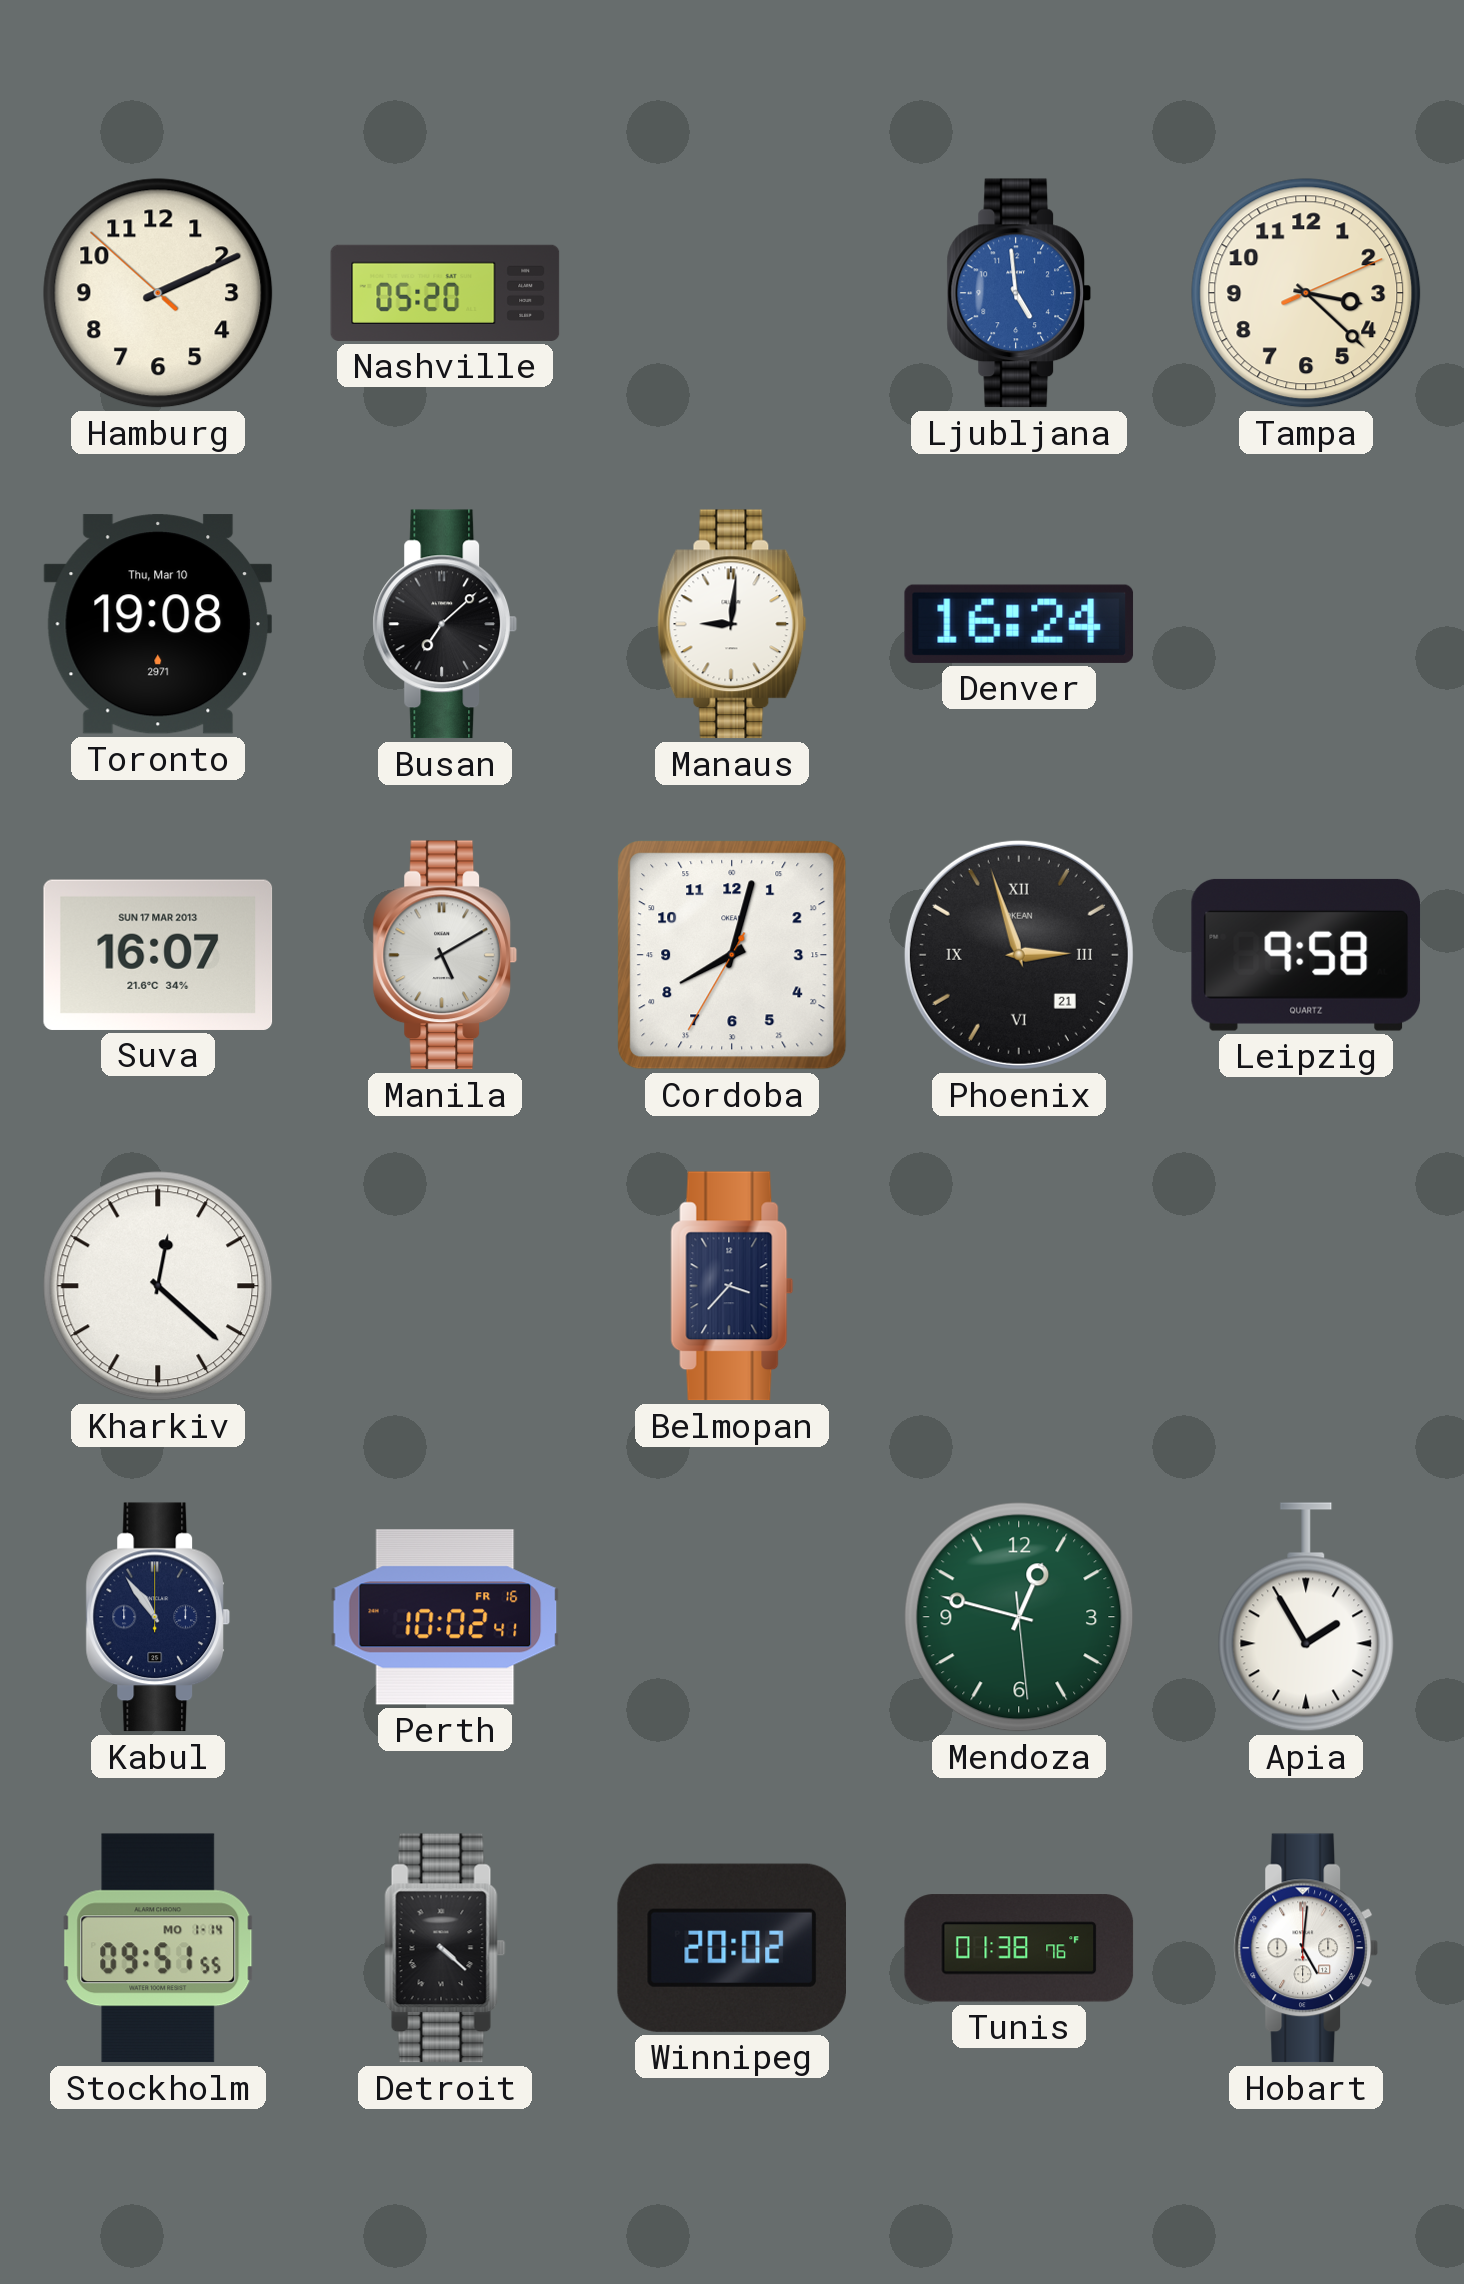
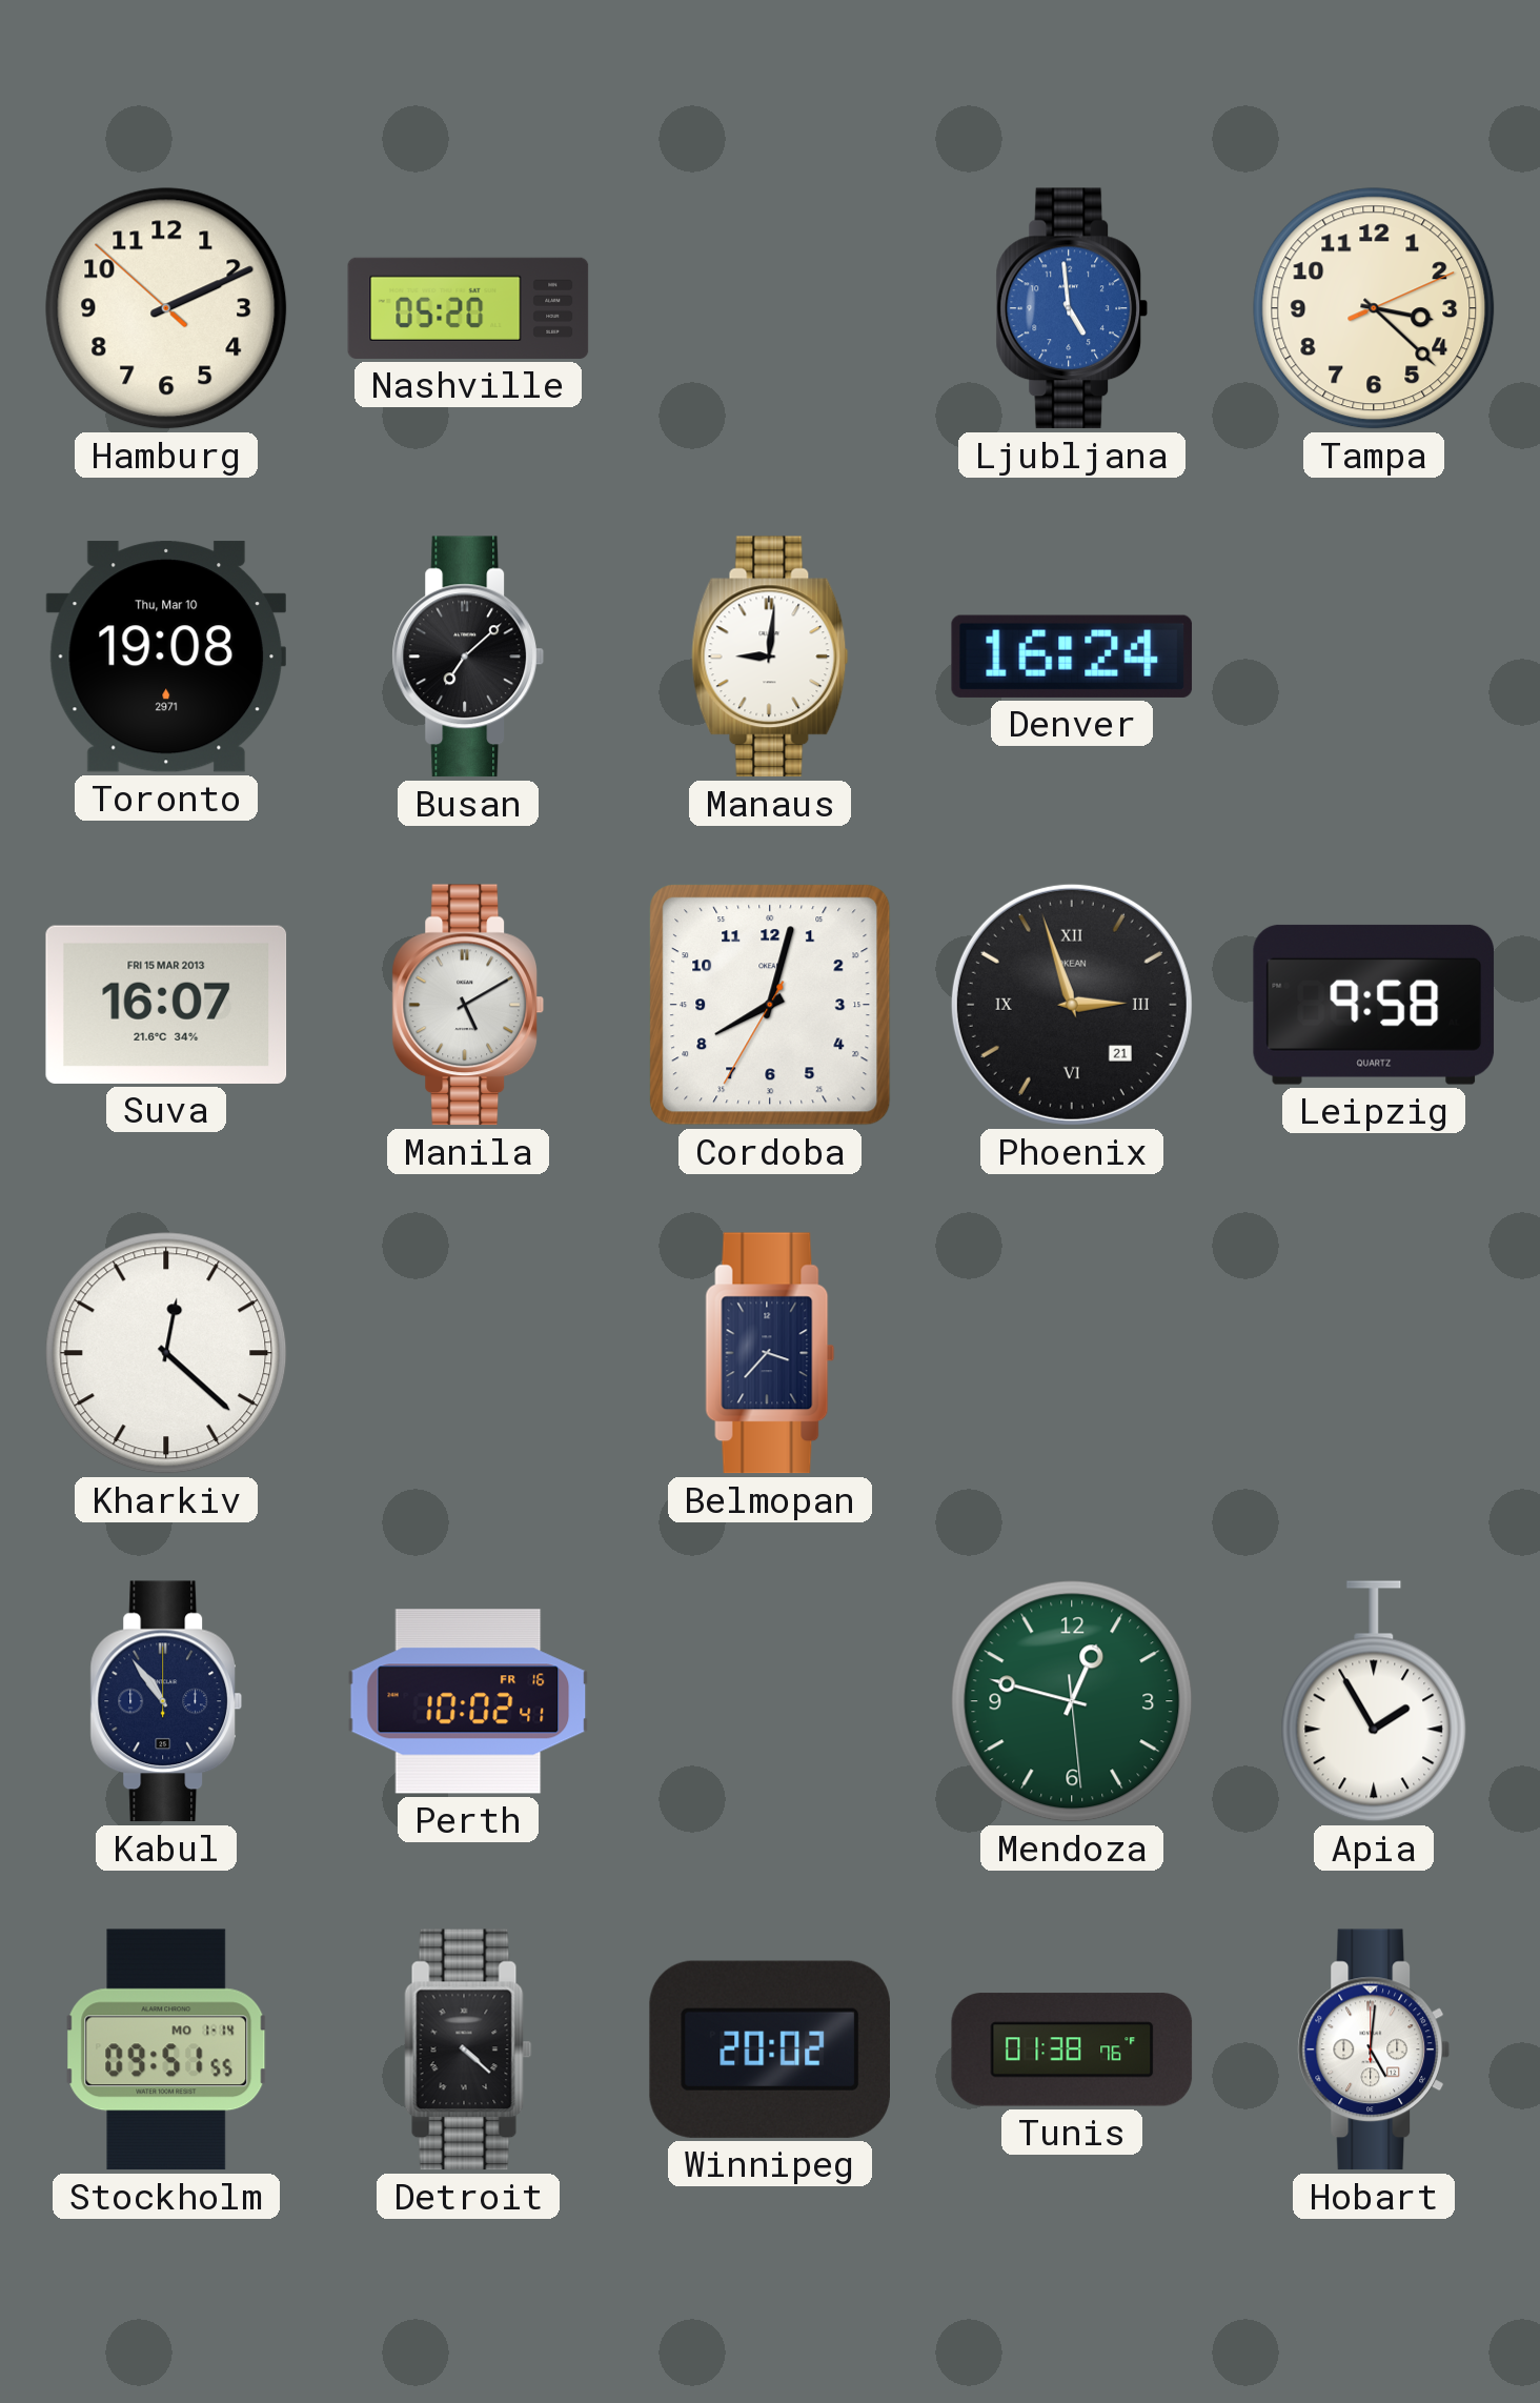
Suva date: SUN 17 MAR 2013 -> FRI 15 MAR 2013 (166, 1005)
